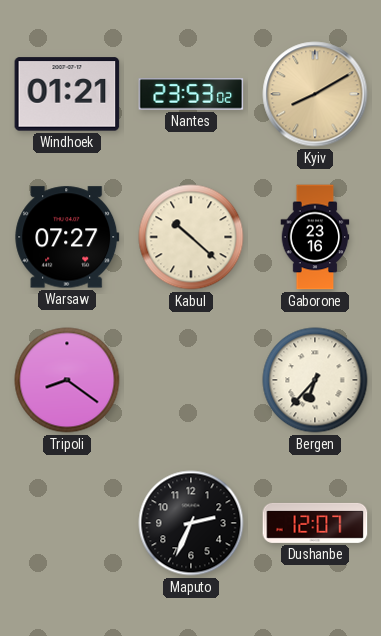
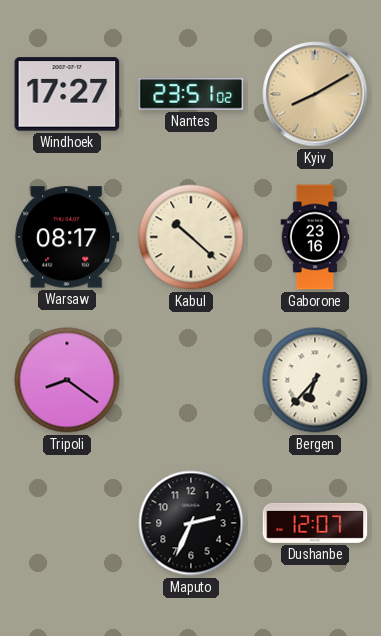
Windhoek: 01:21 -> 17:27 (67, 94)
Nantes: 23:53 -> 23:51 (191, 94)
Warsaw: 07:27 -> 08:17 (67, 237)
